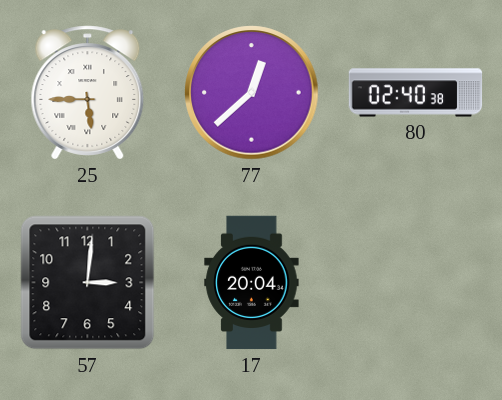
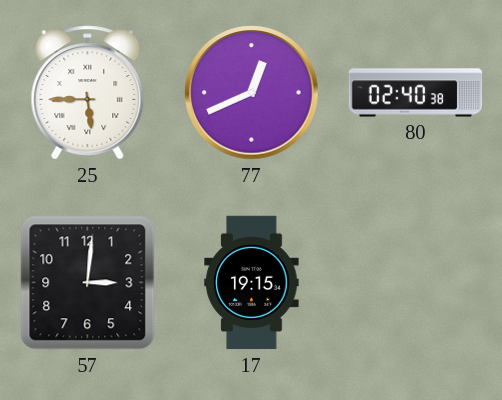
77: 12:38 -> 12:41 (252, 93)
17: 20:04 -> 19:15 (252, 283)
